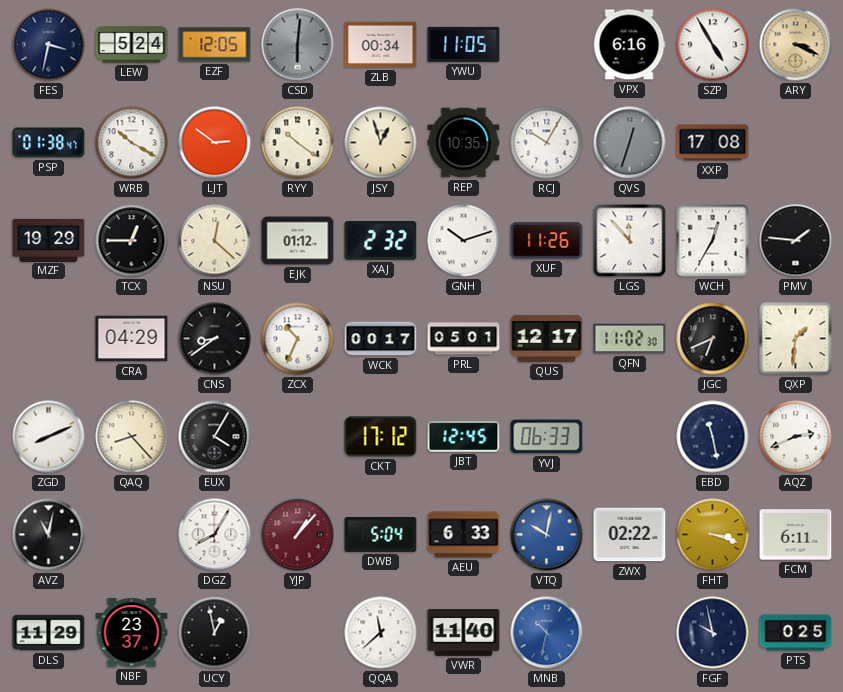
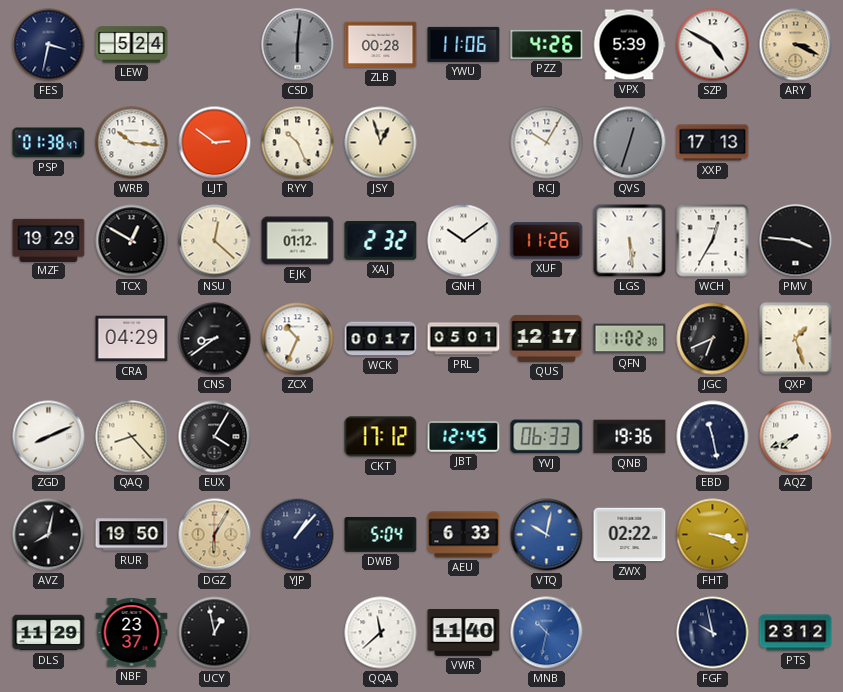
EZF: 12:05 -> none (215, 45)
ZLB: 00:34 -> 00:28 (381, 45)
YWU: 11:05 -> 11:06 (464, 44)
PZZ: none -> 4:26 (547, 44)
VPX: 6:16 -> 5:39 (629, 45)
SZP: 4:55 -> 4:50 (713, 45)
WRB: 10:20 -> 10:16 (132, 143)
RYY: 10:21 -> 10:26 (298, 143)
REP: 10:35 -> none (464, 143)
XXP: 17:08 -> 17:13 (713, 143)
TCX: 12:45 -> 12:50 (132, 241)
GNH: 10:12 -> 10:09 (464, 241)
LGS: 11:53 -> 5:29 (630, 241)
PMV: 1:46 -> 3:46 (796, 241)
QXP: 1:31 -> 1:27 (796, 339)
QNB: none -> 19:36 (630, 437)
AQZ: 2:41 -> 7:41 (796, 437)
AVZ: 11:02 -> 8:02 (49, 535)
RUR: none -> 19:50 (132, 535)
DGZ: 8:05 -> 6:05 (215, 535)
DGZ dial: white -> champagne (215, 535)
YJP dial: burgundy -> navy (298, 535)
FCM: 6:11 -> none (796, 535)
PTS: 0:25 -> 23:12 (796, 633)
